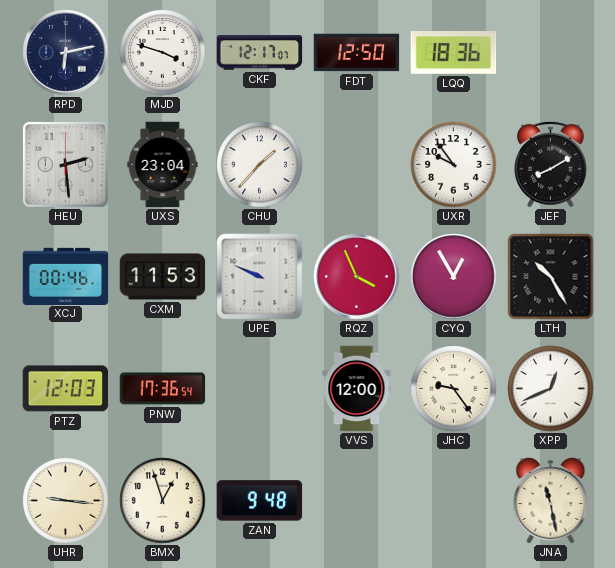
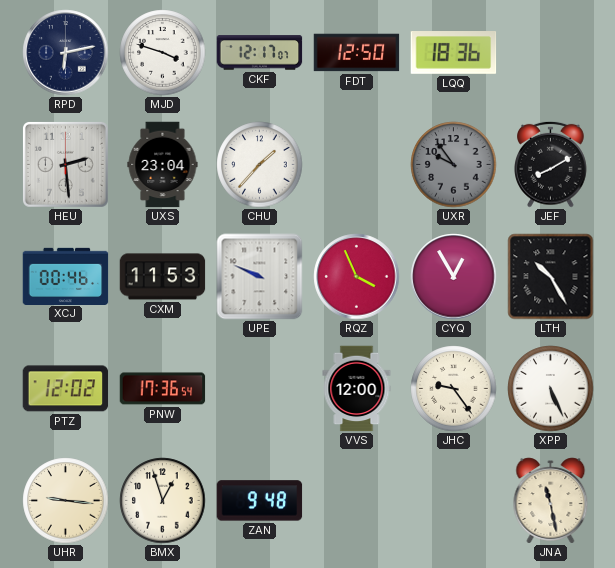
UXR dial: white -> grey (454, 165)
PTZ: 12:03 -> 12:02 (66, 389)
XPP: 12:41 -> 5:26 (551, 389)
